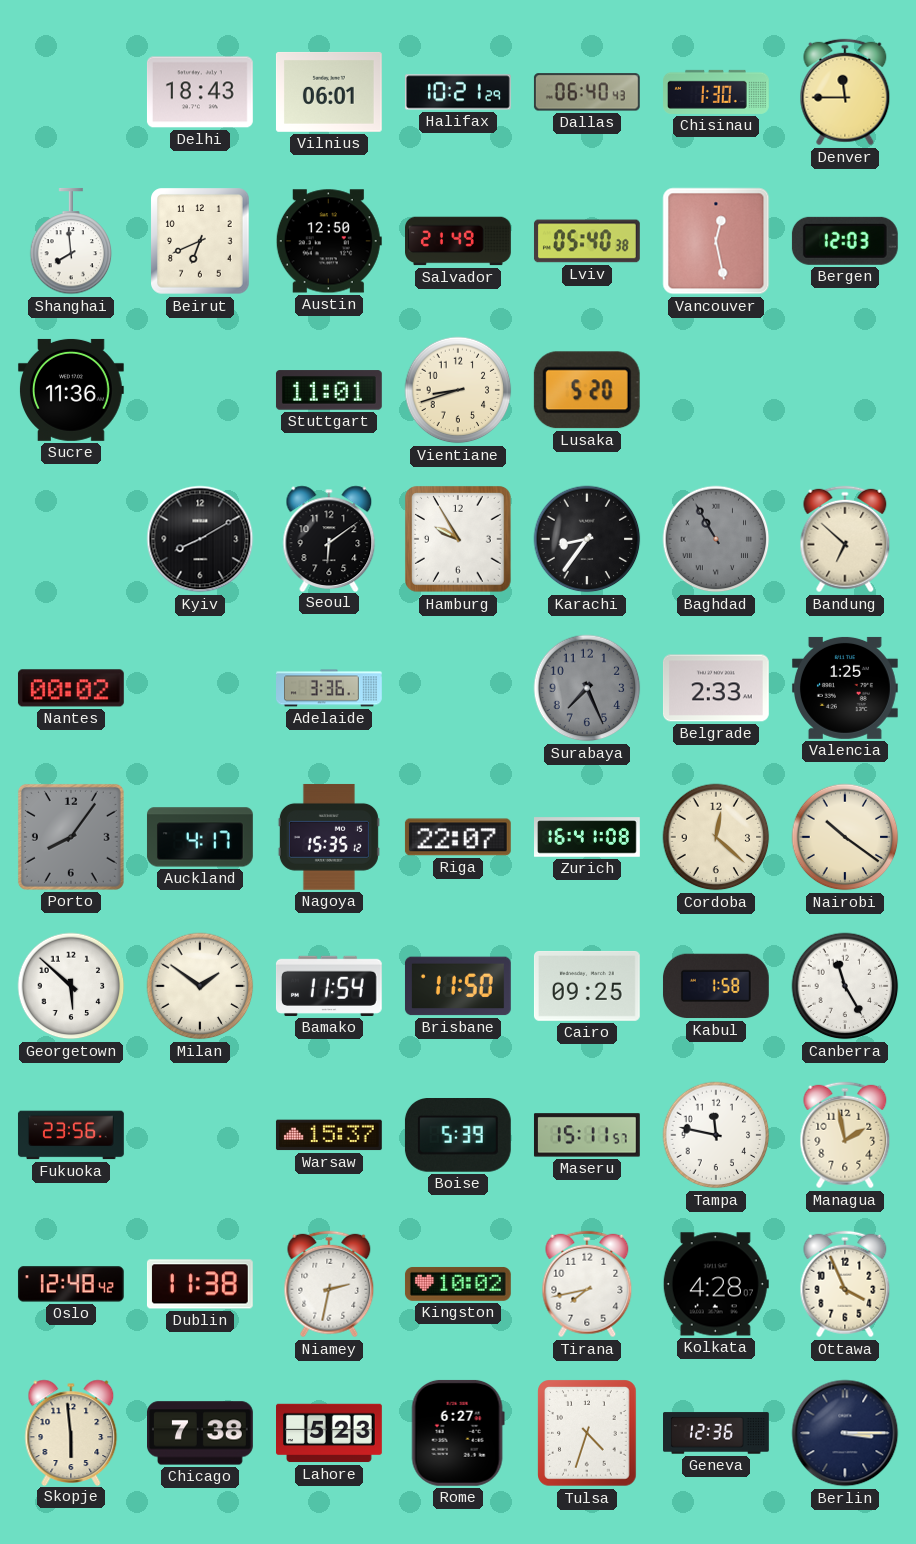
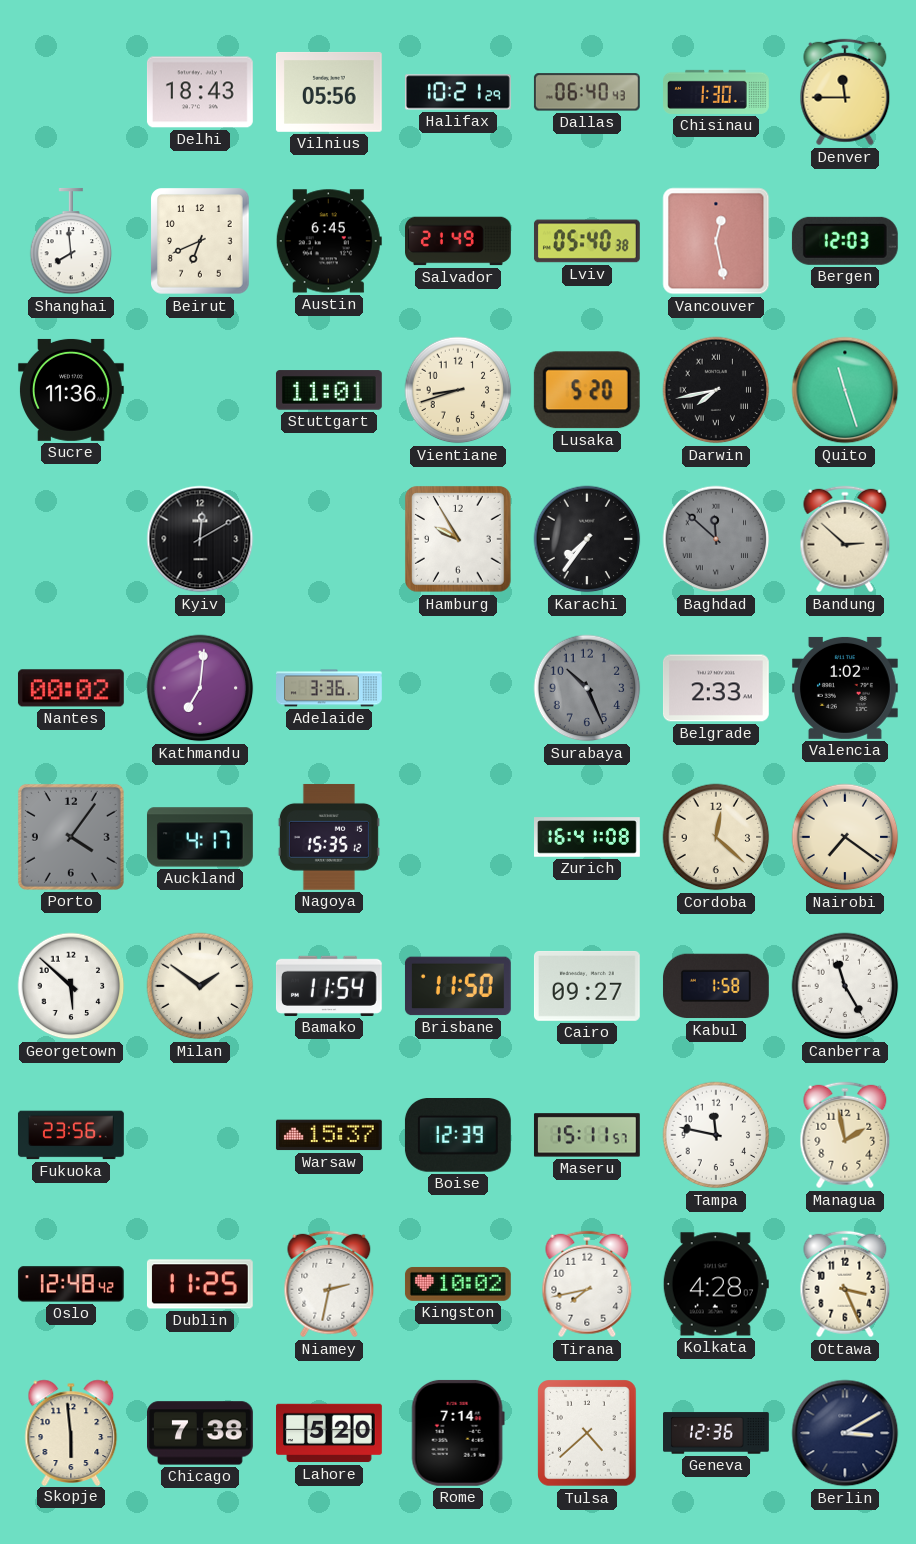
Vilnius: 06:01 -> 05:56 (329, 92)
Austin: 12:50 -> 6:45 (329, 241)
Darwin: none -> 7:43 (716, 390)
Quito: none -> 11:27 (845, 390)
Kyiv: 8:10 -> 12:10 (200, 539)
Seoul: 6:09 -> none (329, 538)
Karachi: 8:36 -> 7:36 (587, 539)
Baghdad: 10:55 -> 11:52 (716, 539)
Bandung: 6:52 -> 2:52 (845, 539)
Kathmandu: none -> 7:01 (200, 688)
Surabaya: 7:26 -> 10:26 (587, 688)
Valencia: 1:25 -> 1:02 (845, 688)
Porto: 8:06 -> 4:06 (71, 837)
Riga: 22:07 -> none (458, 837)
Nairobi: 10:21 -> 7:21 (845, 837)
Cairo: 09:25 -> 09:27 (587, 986)
Boise: 5:39 -> 12:39 (458, 1136)
Dublin: 11:38 -> 11:25 (200, 1284)
Ottawa: 3:56 -> 3:26 (845, 1284)
Lahore: 5:23 -> 5:20 (330, 1433)
Rome: 6:27 -> 7:14 (458, 1433)
Tulsa: 4:33 -> 4:38 (587, 1433)
Berlin: 3:15 -> 3:10 (845, 1433)
